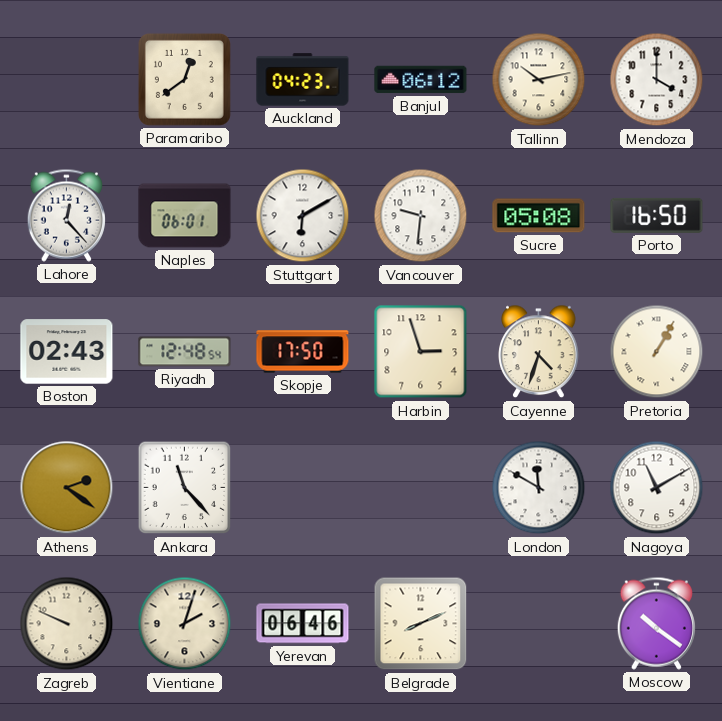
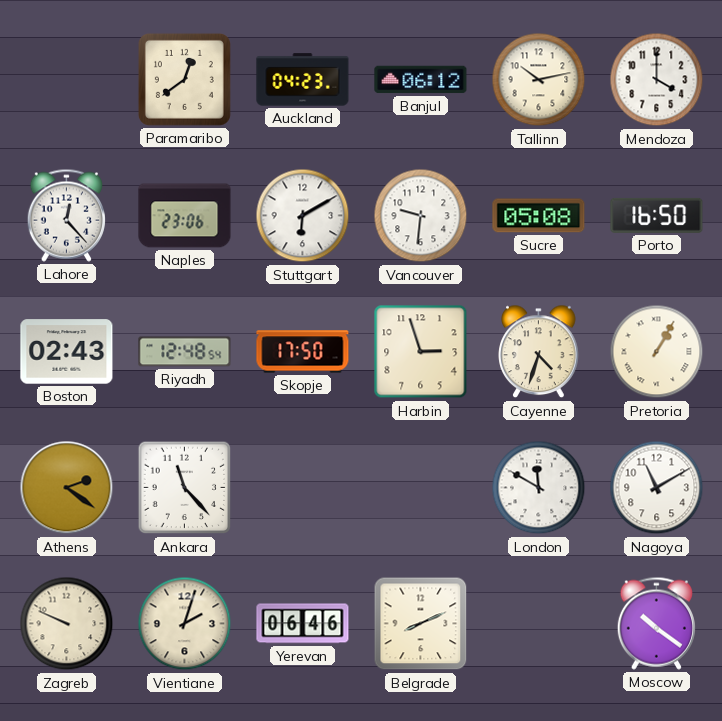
Naples: 06:01 -> 23:06 (185, 216)
